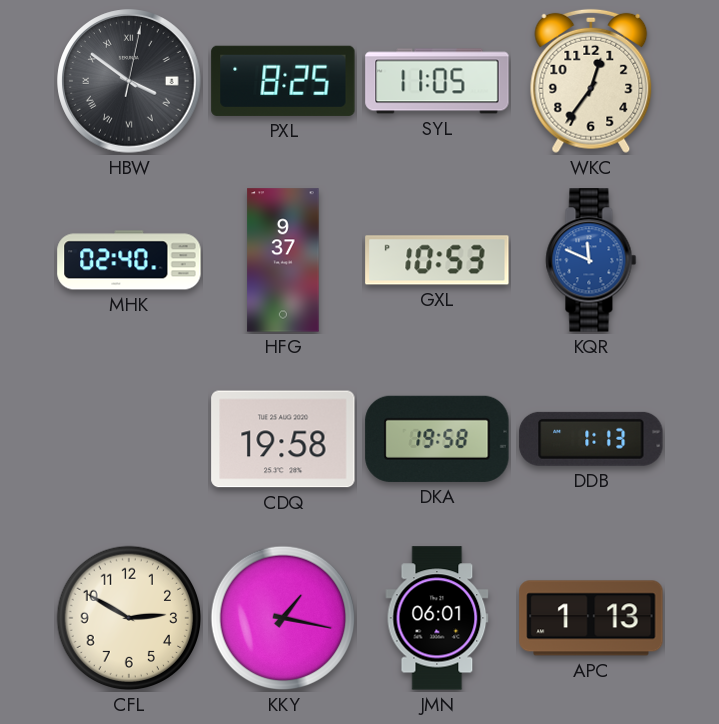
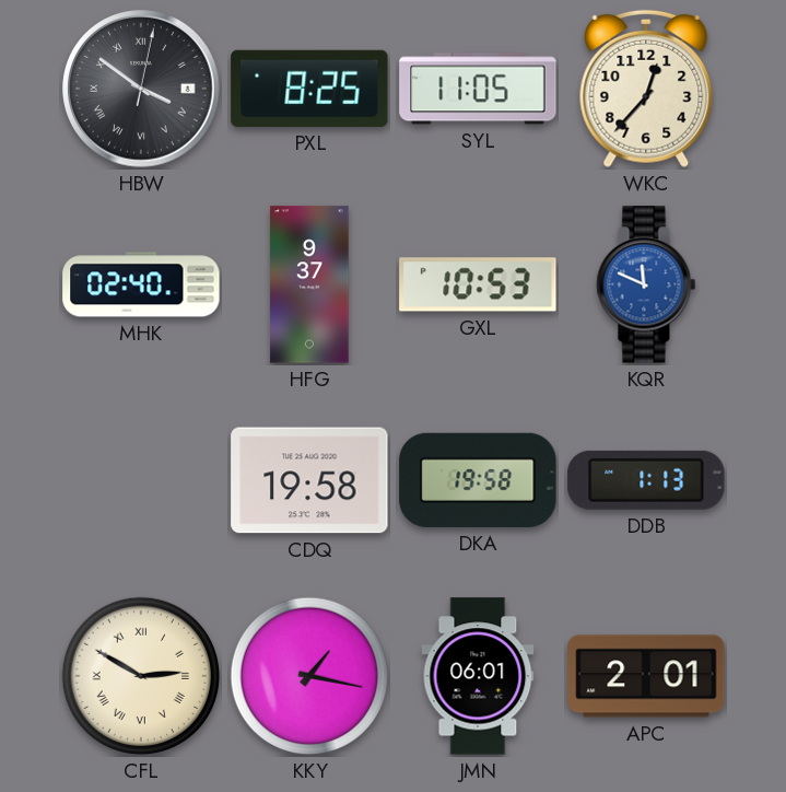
WKC: 12:36 -> 12:37 (646, 89)
CFL numerals: Arabic -> Roman (141, 676)
APC: 1:13 -> 2:01 (646, 676)
